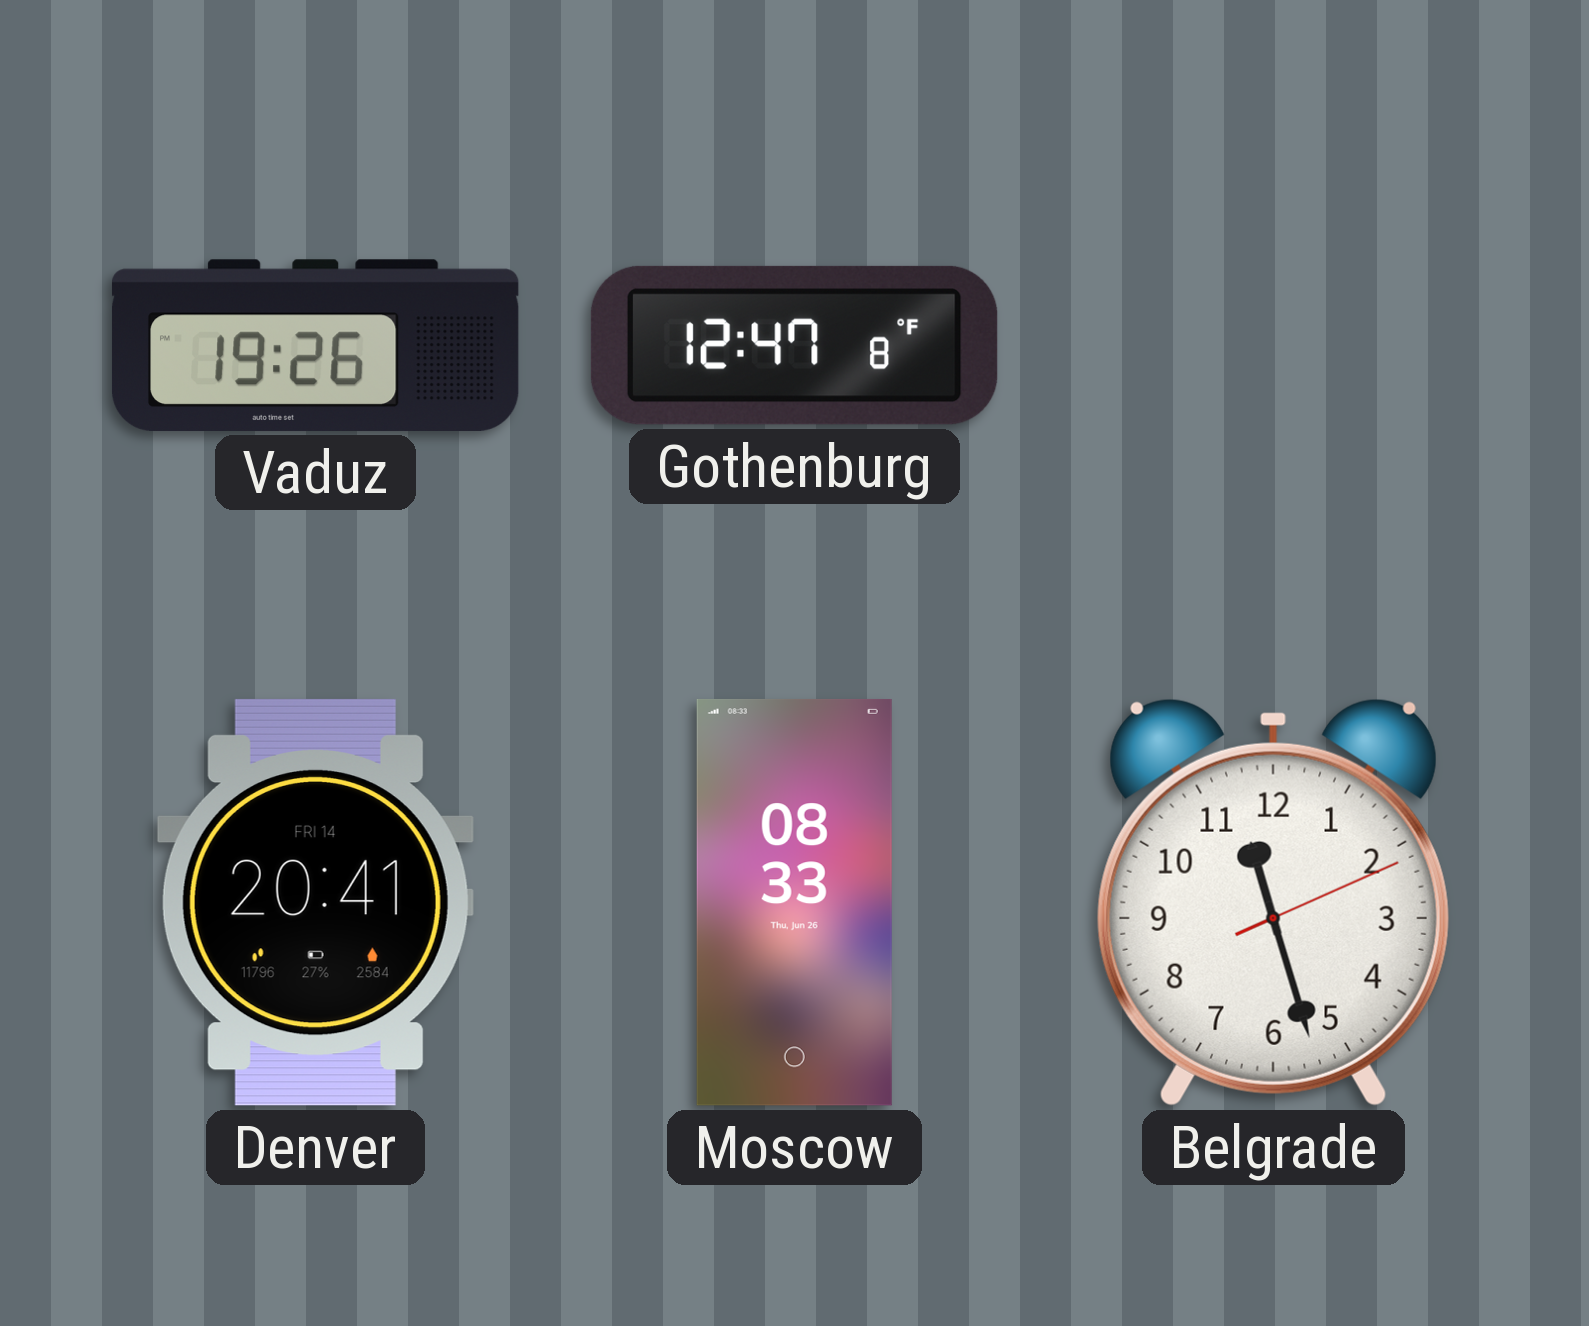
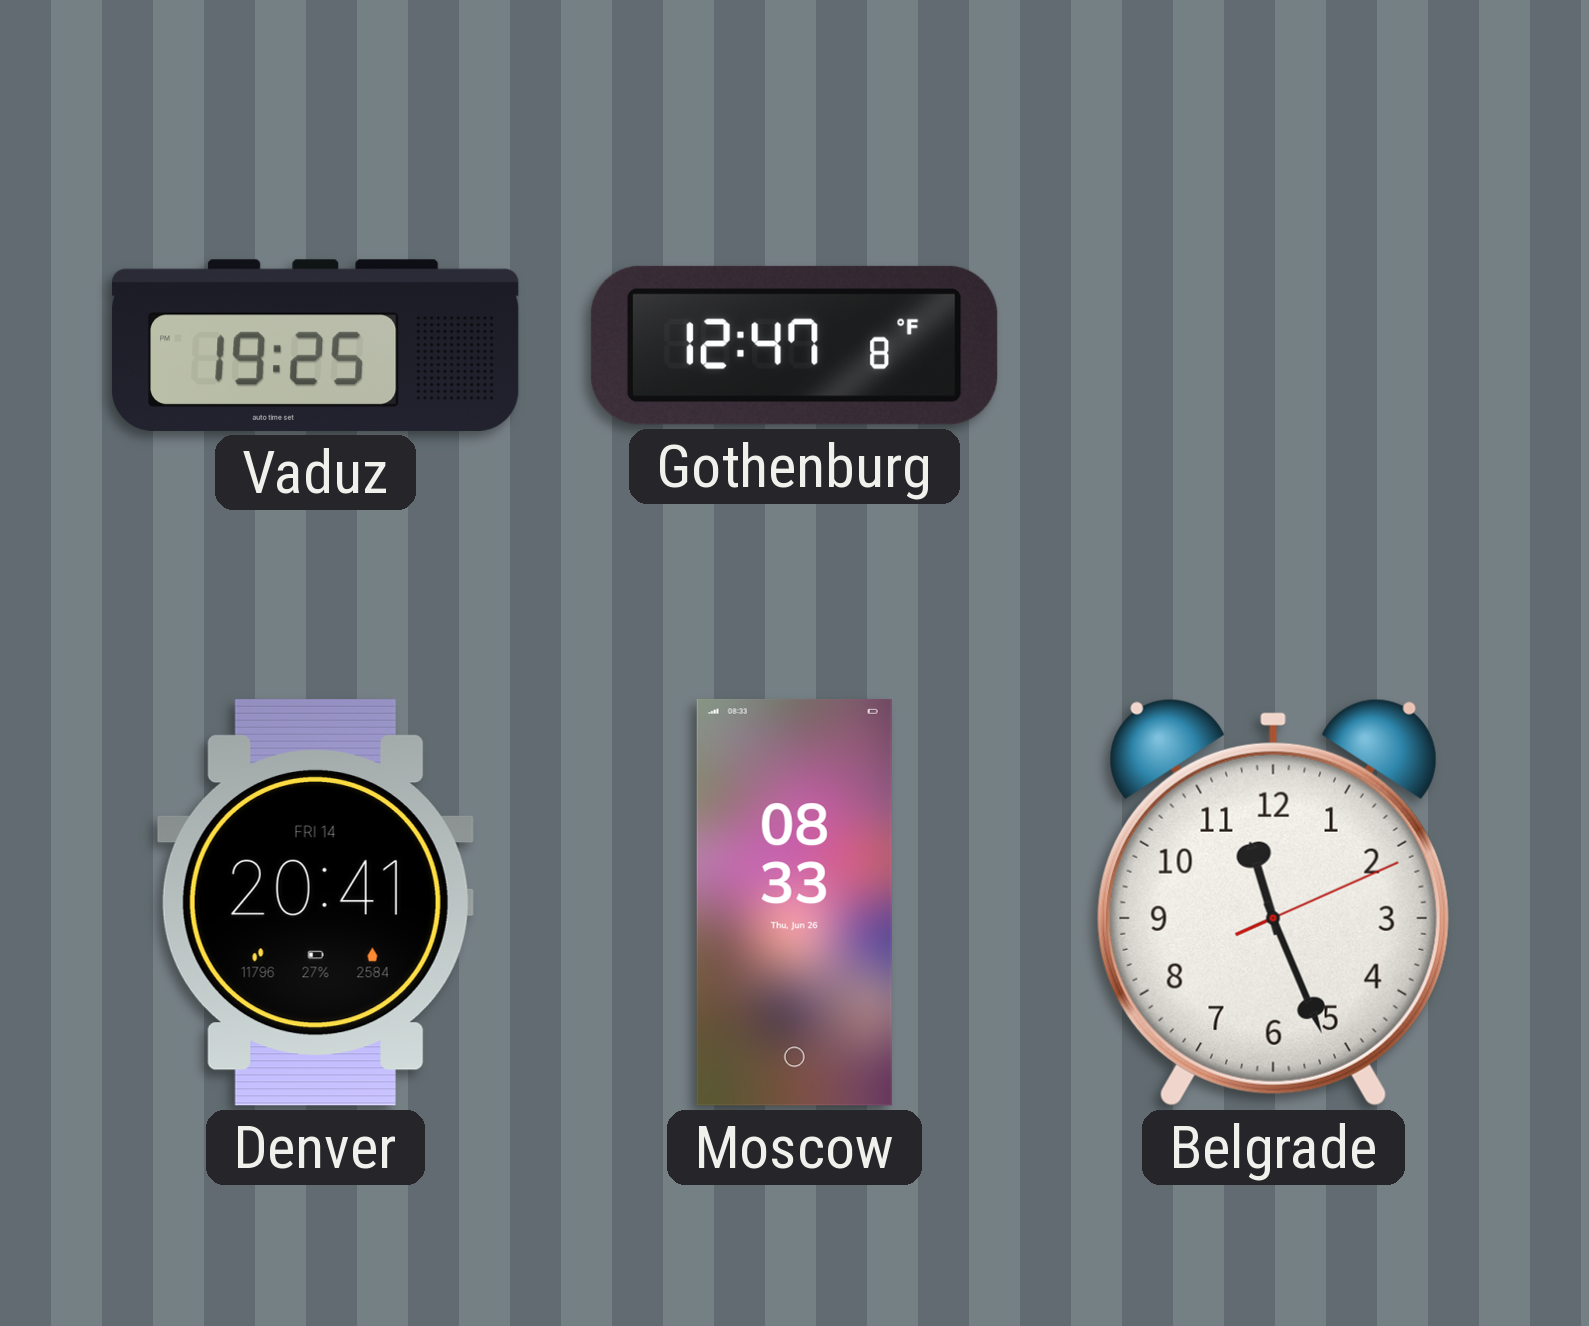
Vaduz: 19:26 -> 19:25 (315, 345)
Belgrade: 11:27 -> 11:26 (1273, 902)
